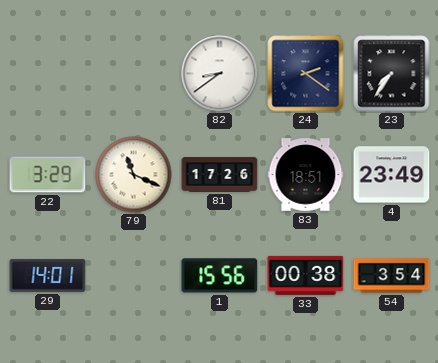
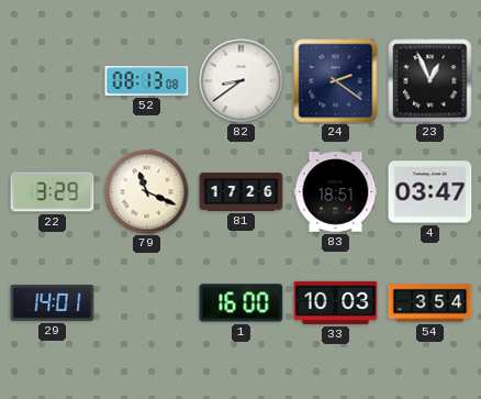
52: none -> 08:13 (147, 81)
23: 7:36 -> 12:56 (430, 81)
4: 23:49 -> 03:47 (430, 192)
1: 15:56 -> 16:00 (242, 303)
33: 00:38 -> 10:03 (336, 302)
